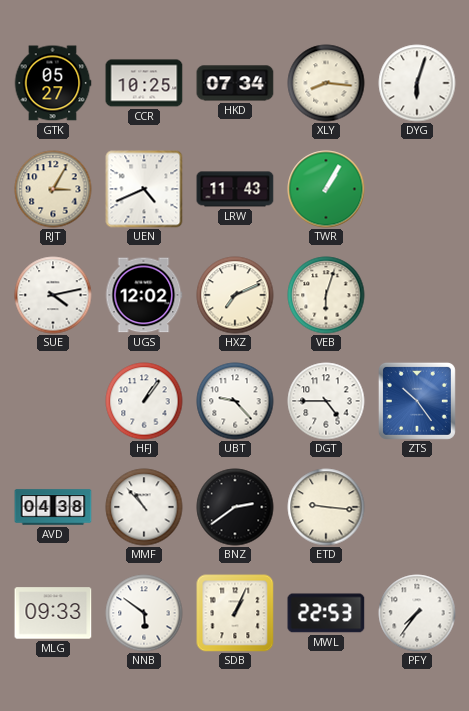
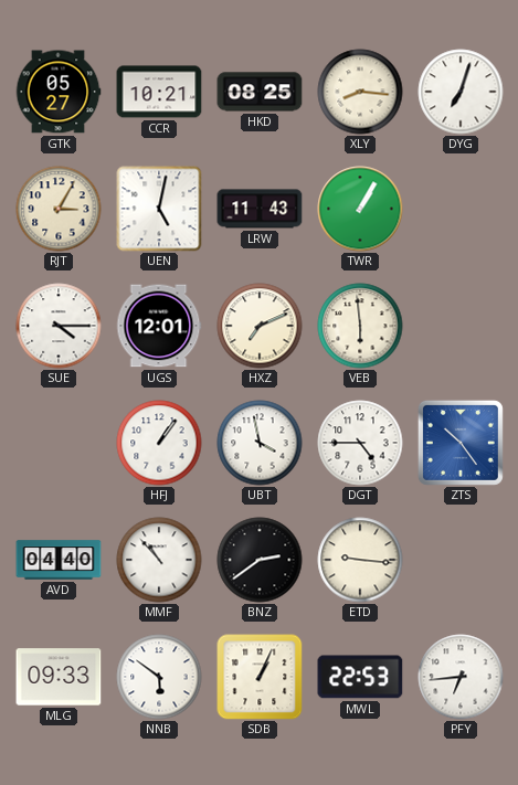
CCR: 10:25 -> 10:21 (159, 92)
HKD: 07:34 -> 08:25 (260, 92)
DYG: 6:03 -> 7:03 (461, 92)
UEN: 4:41 -> 5:02 (159, 209)
SUE: 4:13 -> 4:15 (59, 326)
UGS: 12:02 -> 12:01 (159, 326)
VEB: 6:03 -> 5:59 (360, 326)
UBT: 9:23 -> 3:58 (260, 443)
AVD: 04:38 -> 04:40 (59, 560)
PFY: 7:36 -> 6:44 (461, 677)
